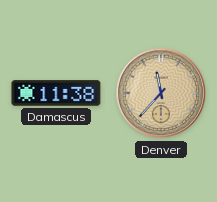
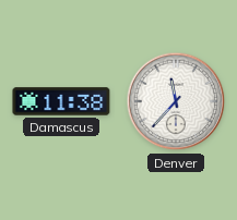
Denver dial: champagne -> white (176, 101)
